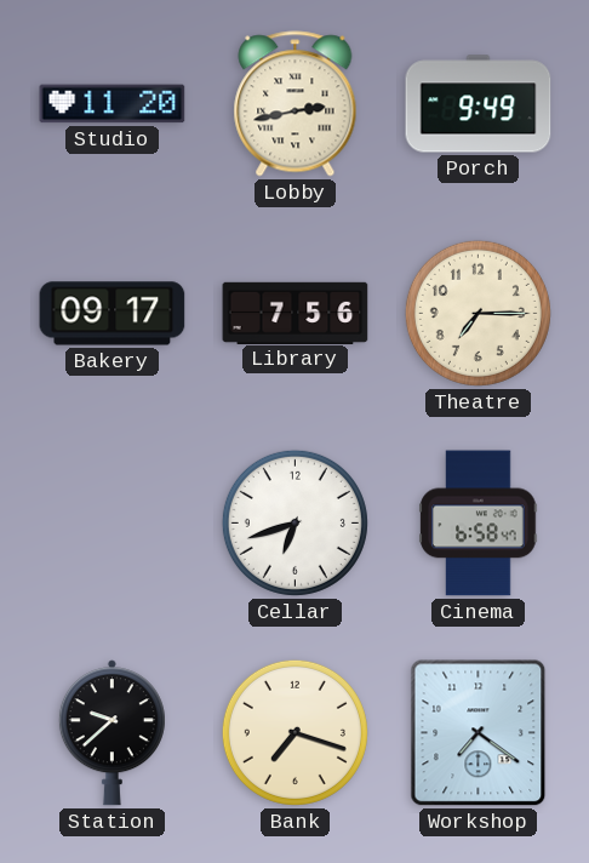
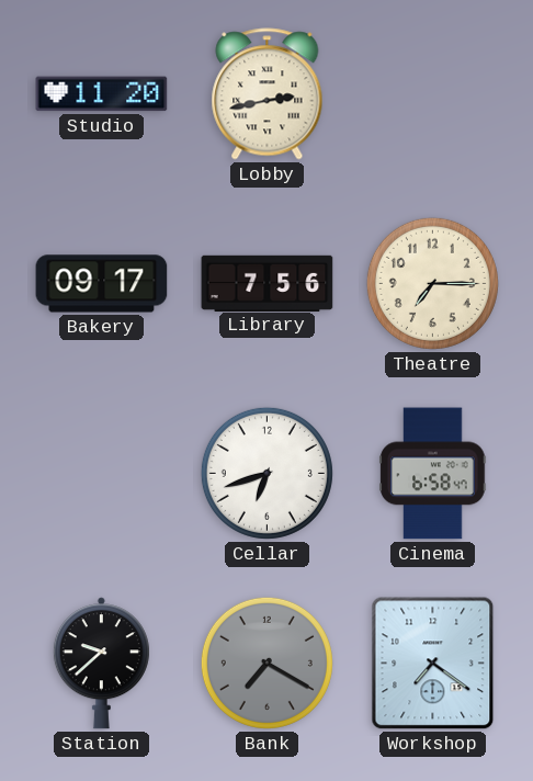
Porch: 9:49 -> none (479, 104)
Bank: 7:18 -> 7:20 (266, 663)
Bank dial: cream -> grey (266, 663)
